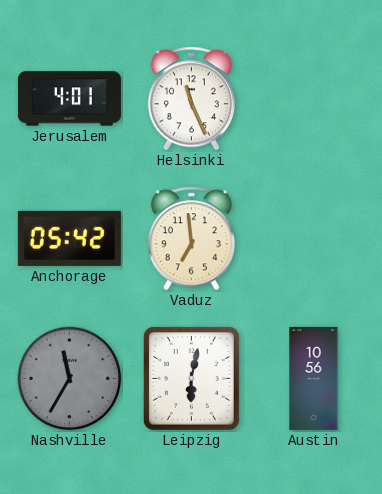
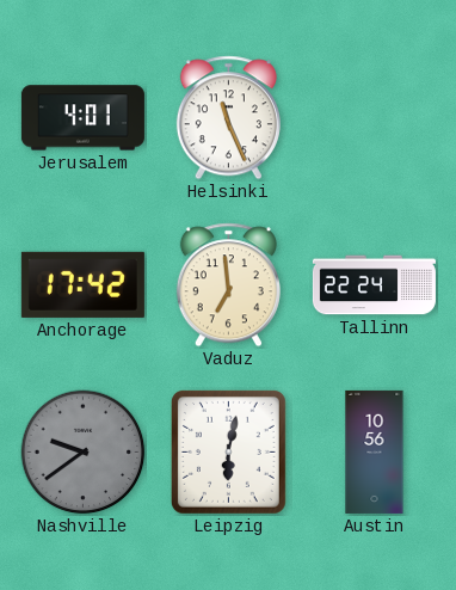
Anchorage: 05:42 -> 17:42 (82, 284)
Tallinn: none -> 22:24 (374, 285)
Nashville: 11:35 -> 9:39 (84, 453)
